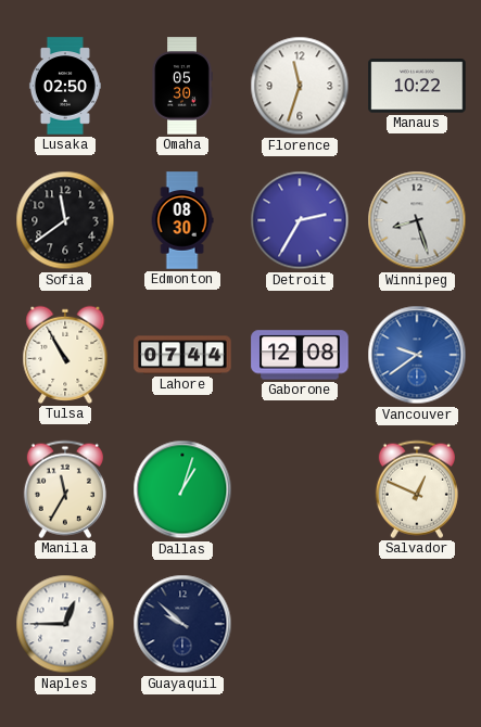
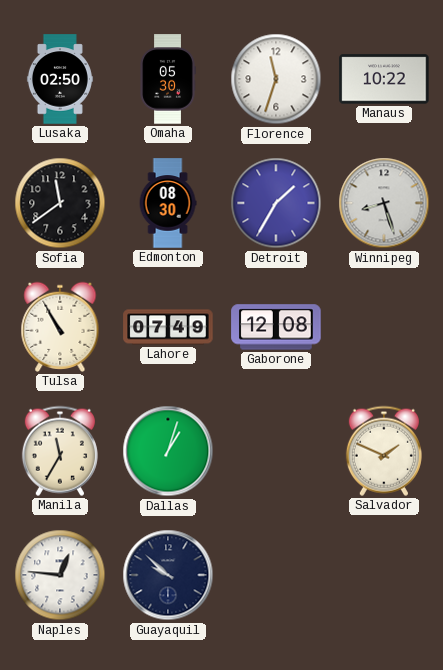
Detroit: 2:35 -> 1:35 (276, 203)
Lahore: 07:44 -> 07:49 (168, 327)
Vancouver: 9:39 -> none (417, 355)
Salvador: 12:49 -> 1:49 (384, 451)
Naples: 12:45 -> 12:46 (60, 575)
